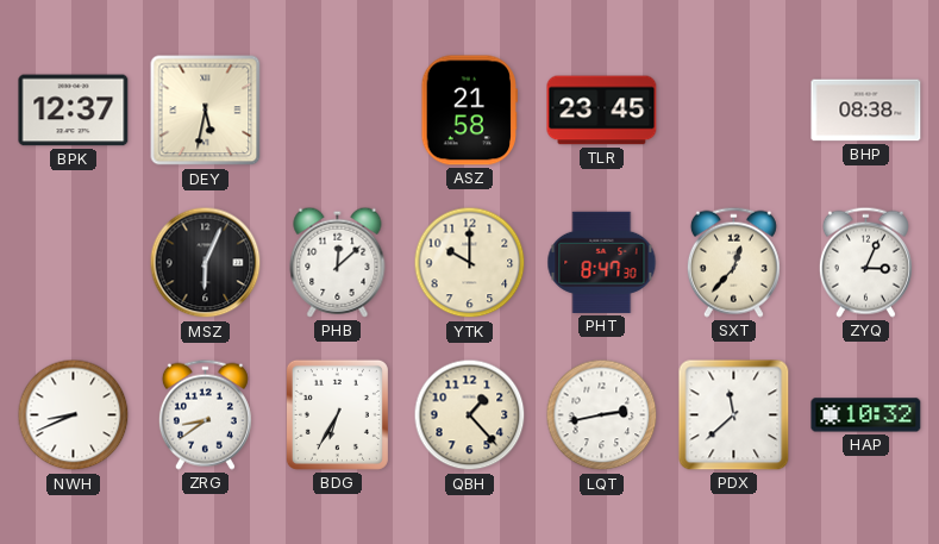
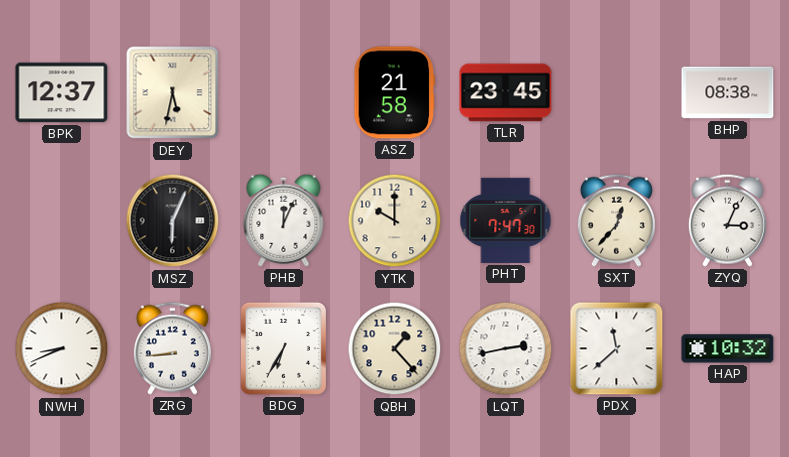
PHB: 12:08 -> 12:04 (284, 220)
PHT: 8:47 -> 7:47 (506, 220)
ZRG: 8:39 -> 8:44 (172, 348)
